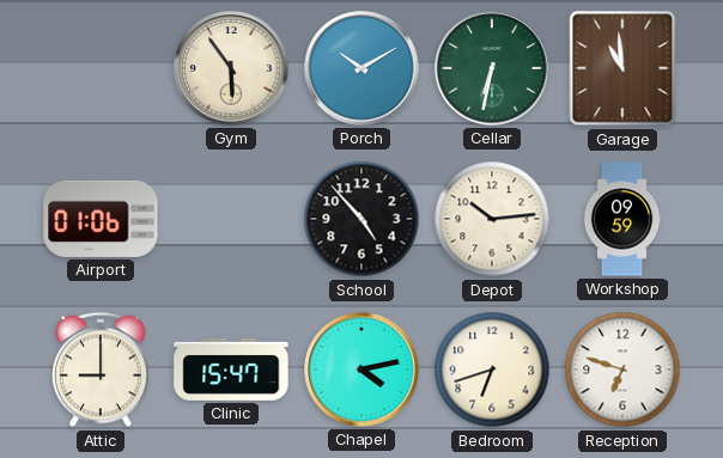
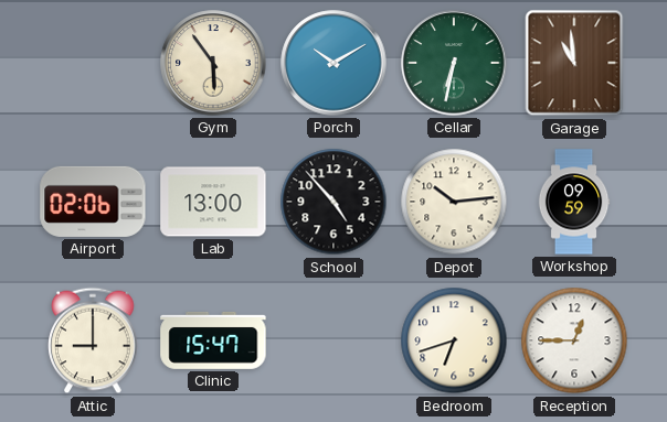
Airport: 01:06 -> 02:06 (93, 202)
Lab: none -> 13:00 (213, 202)
Chapel: 4:13 -> none (361, 370)
Reception: 6:48 -> 12:45 (574, 340)
